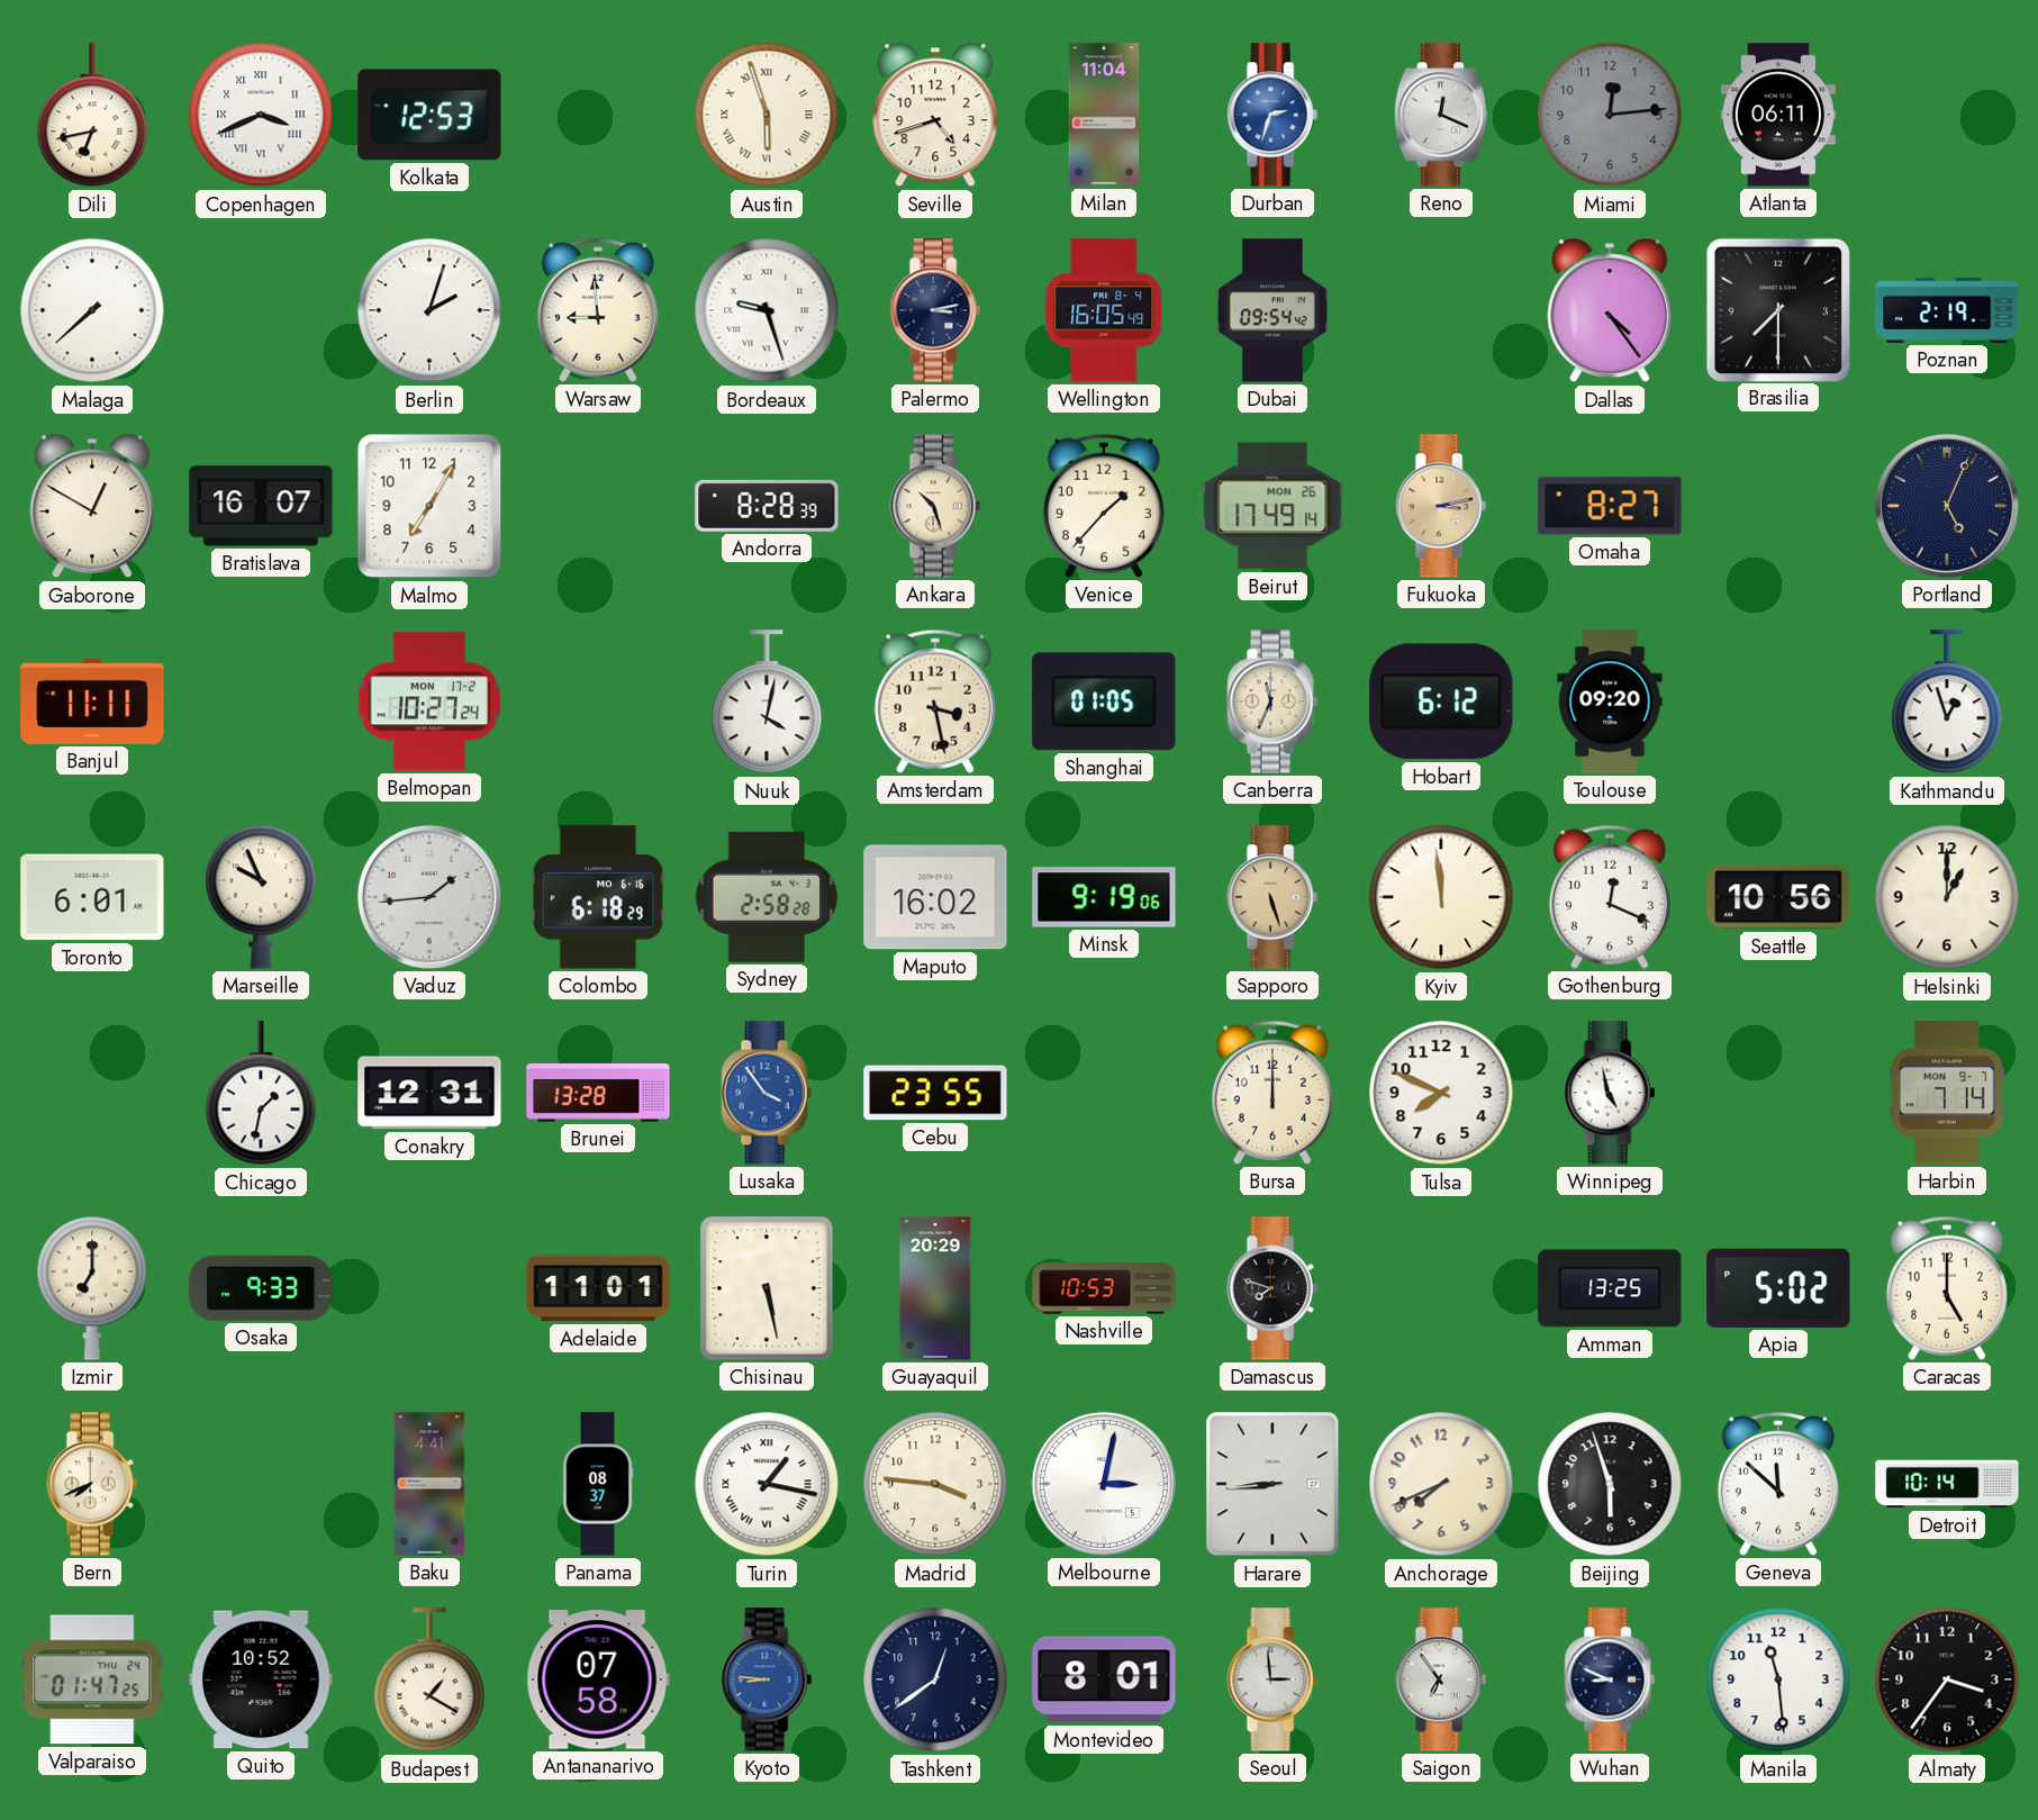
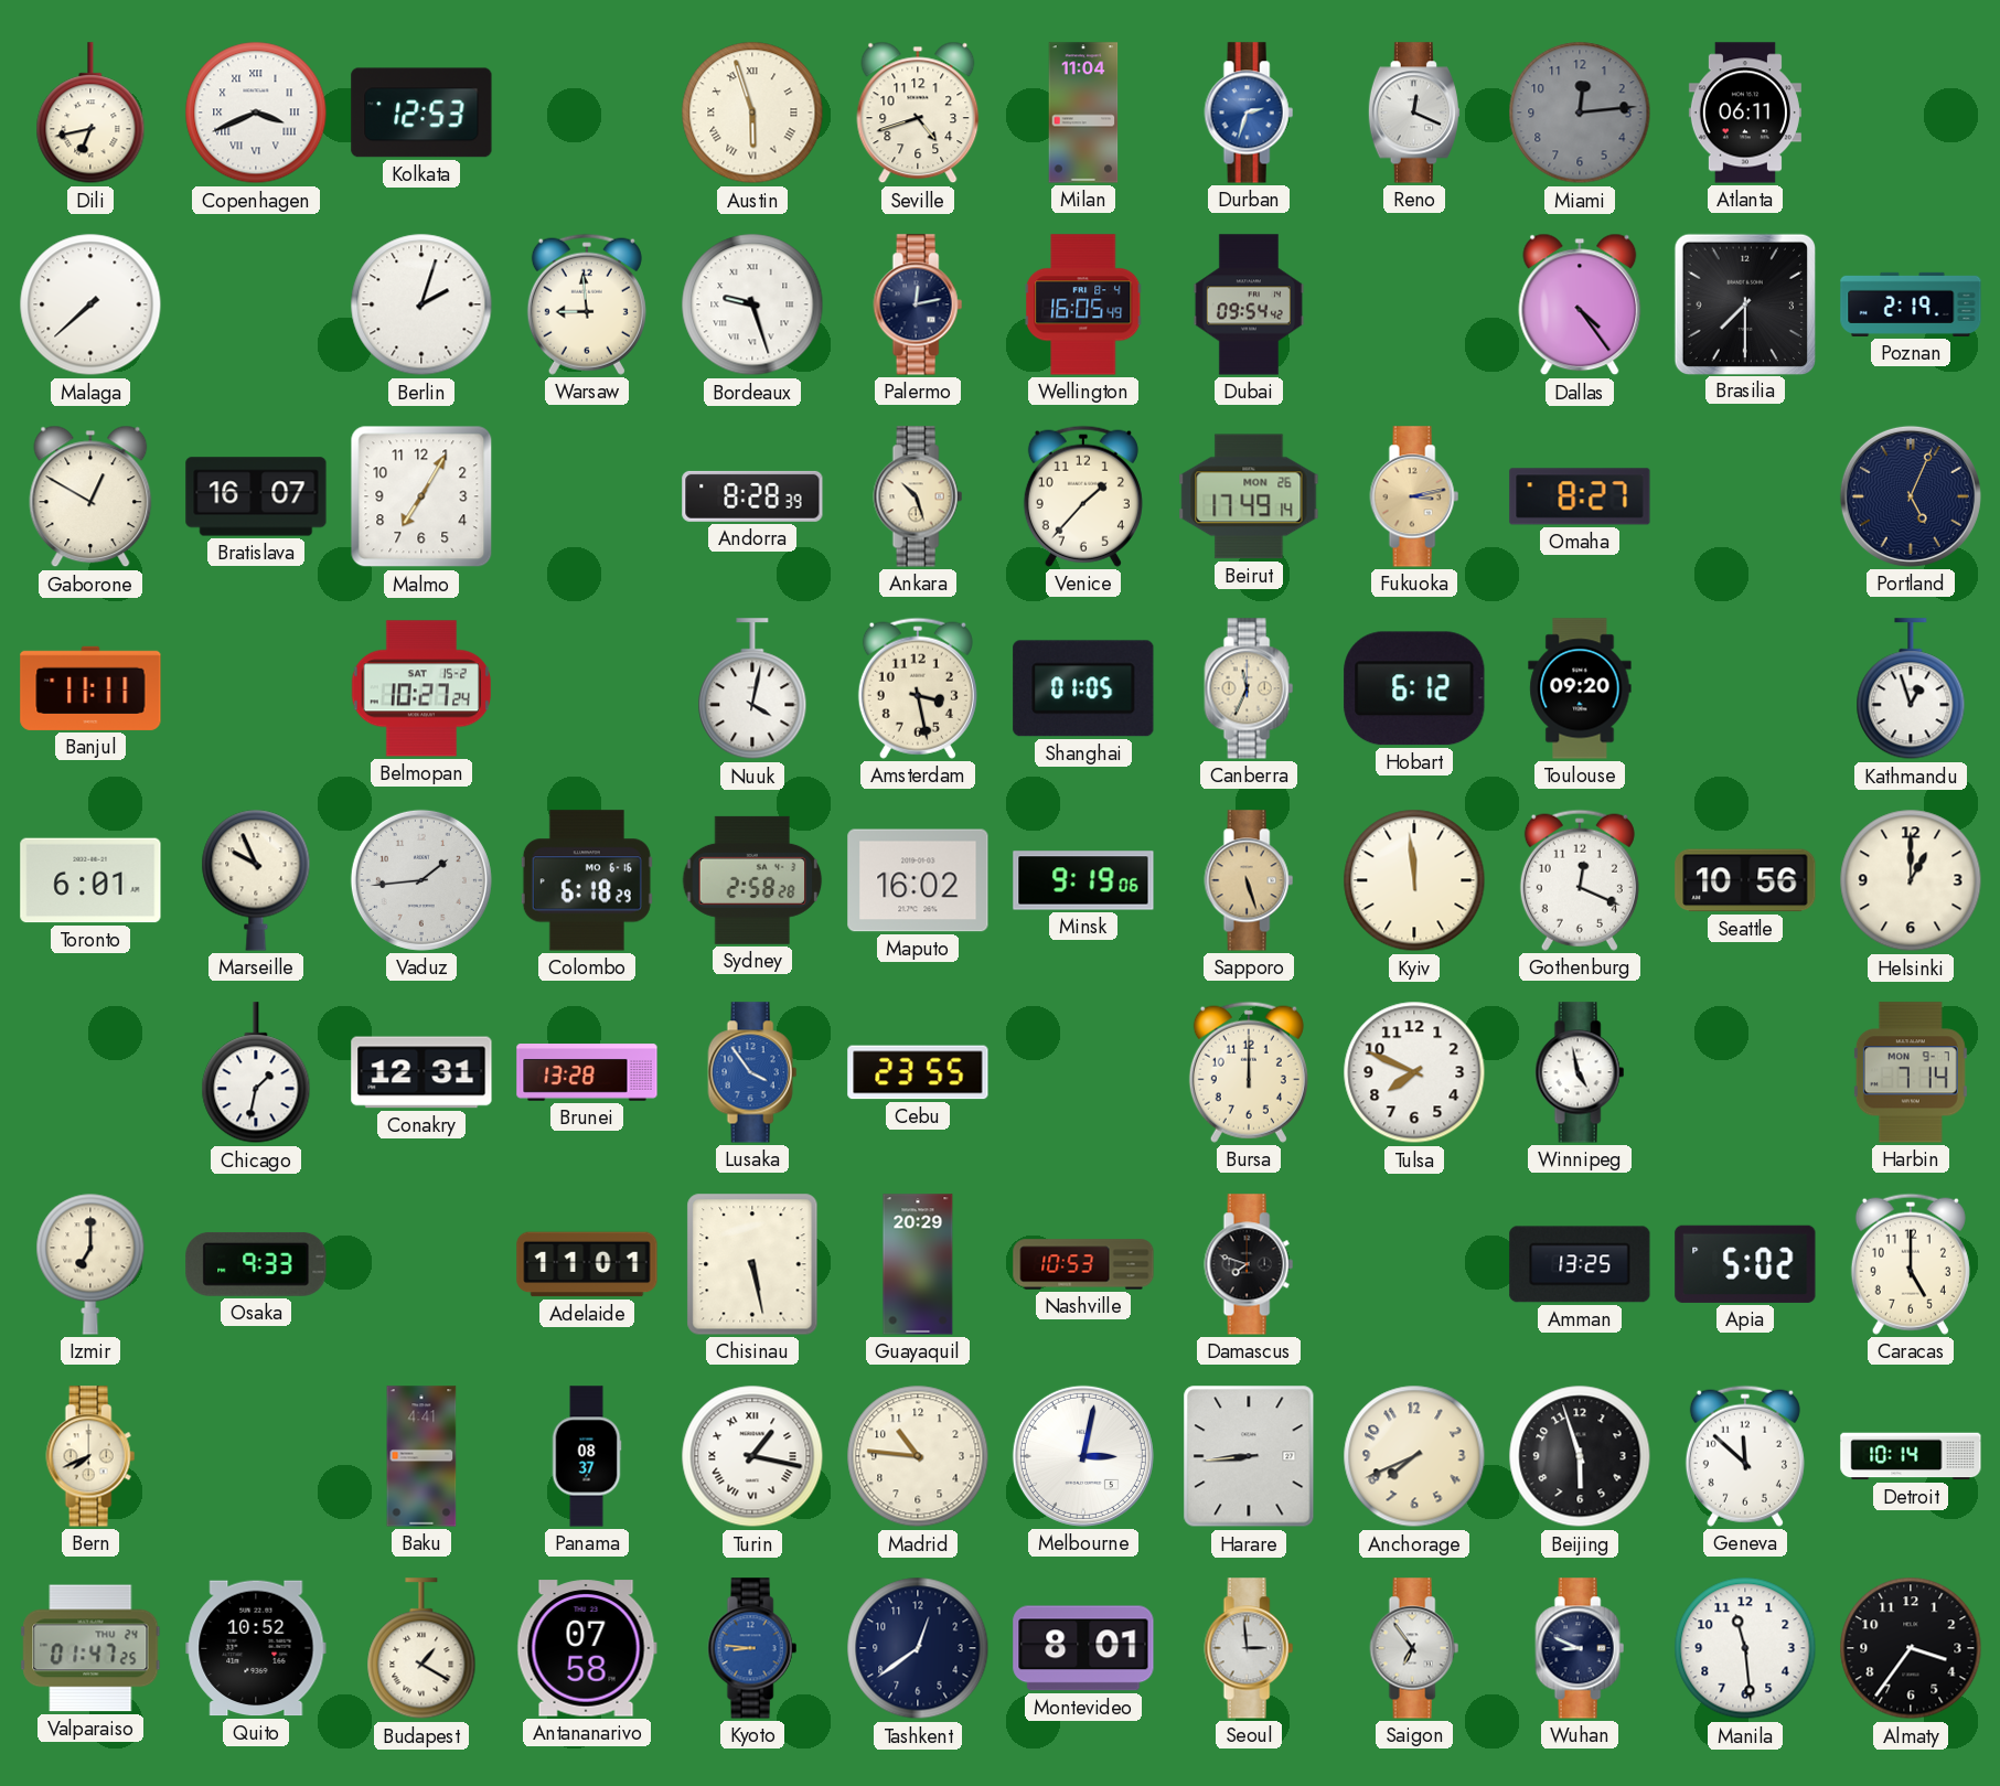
Palermo: 3:13 -> 12:13 (918, 304)
Belmopan date: MON 17-2 -> SAT 15-2 (420, 688)
Madrid: 3:46 -> 10:46 (918, 1456)
